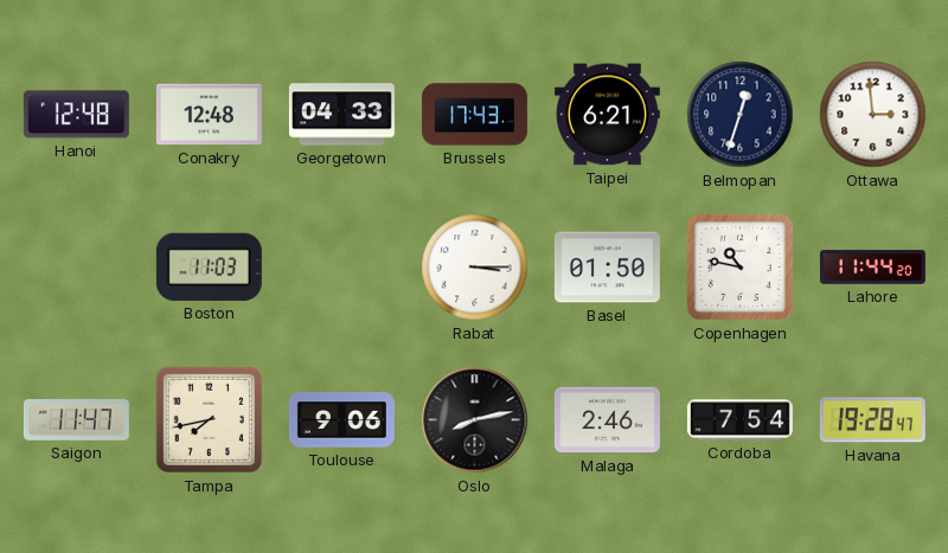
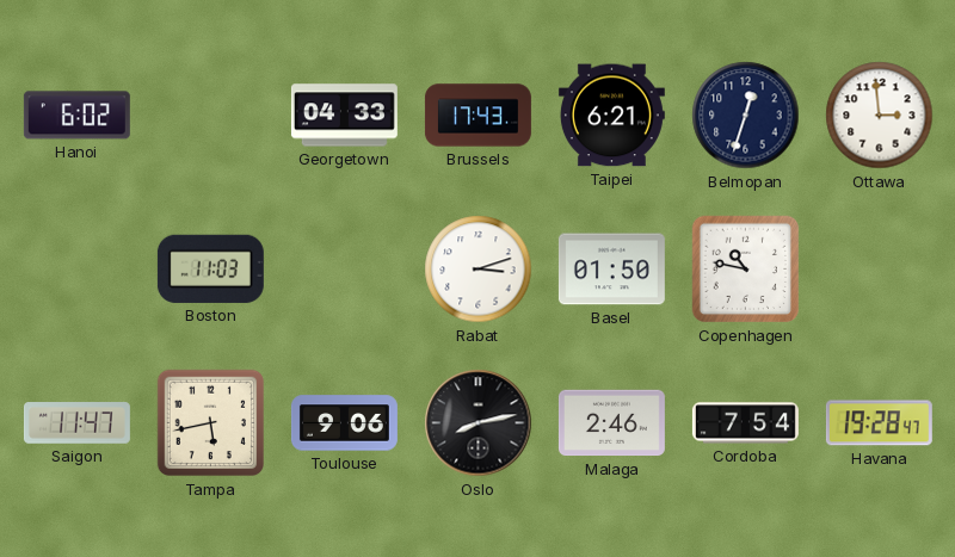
Hanoi: 12:48 -> 6:02 (76, 116)
Conakry: 12:48 -> none (209, 115)
Rabat: 3:15 -> 3:12 (479, 270)
Lahore: 11:44 -> none (872, 268)
Tampa: 7:43 -> 5:43 (211, 423)
